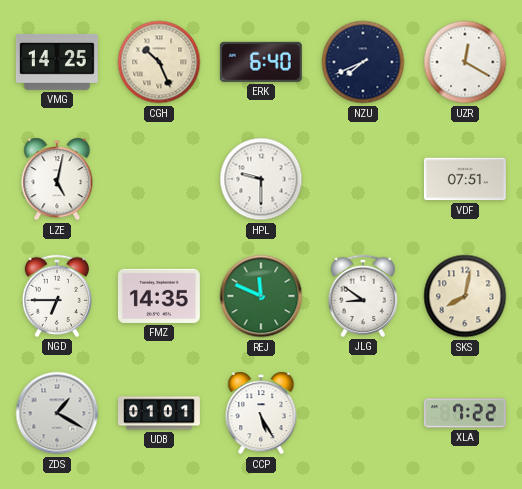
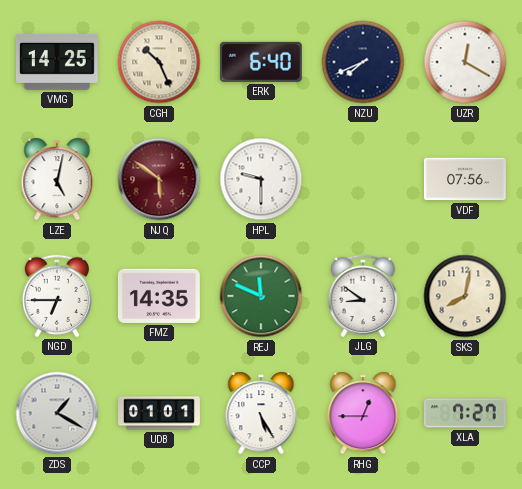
NJQ: none -> 5:51 (159, 179)
VDF: 07:51 -> 07:56 (465, 179)
RHG: none -> 12:45 (363, 413)
XLA: 7:22 -> 7:27 (465, 413)
